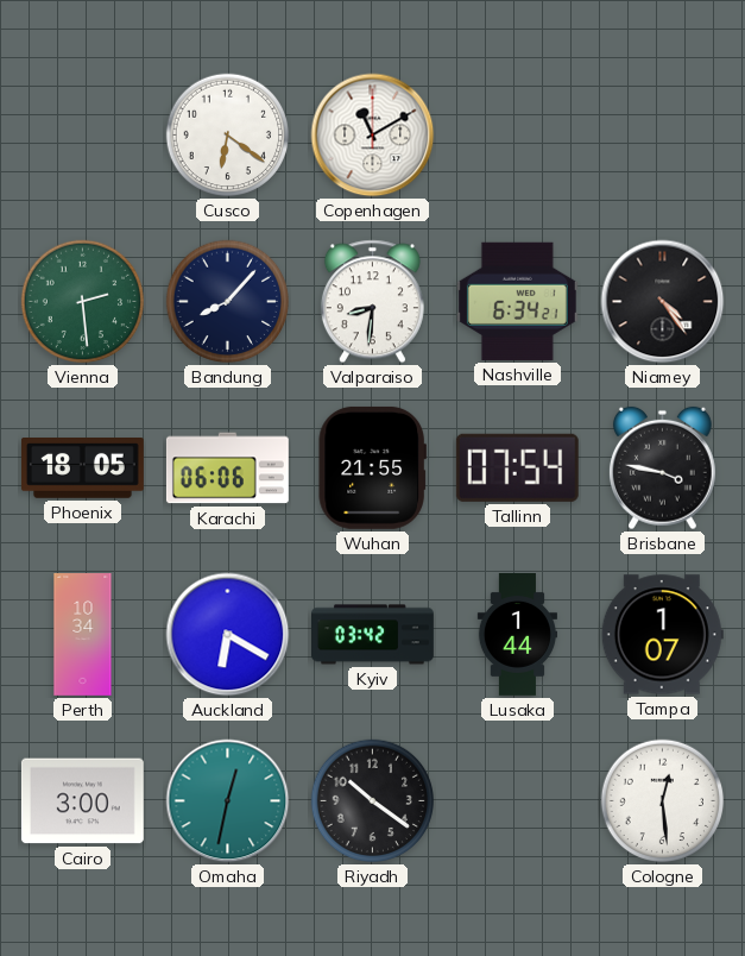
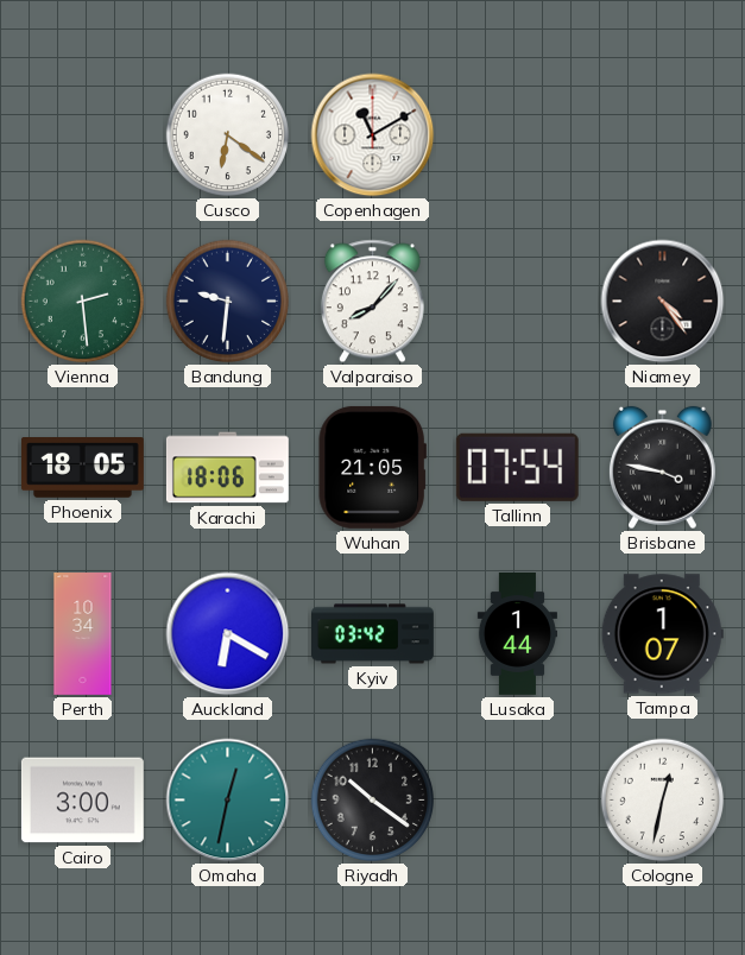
Bandung: 8:07 -> 9:31 (228, 302)
Valparaiso: 8:31 -> 8:07 (372, 302)
Nashville: 6:34 -> none (517, 301)
Karachi: 06:06 -> 18:06 (227, 468)
Wuhan: 21:55 -> 21:05 (372, 467)
Cologne: 12:29 -> 12:32 (663, 801)
